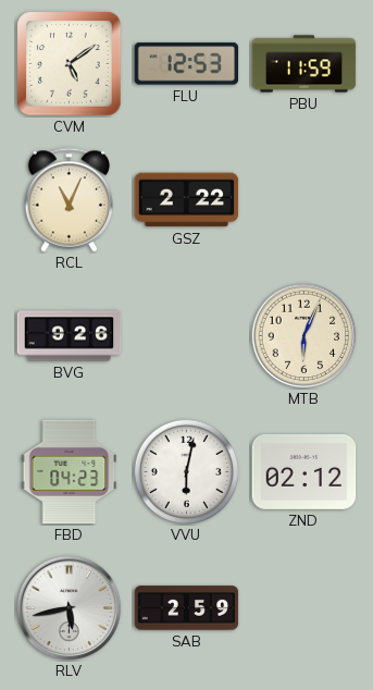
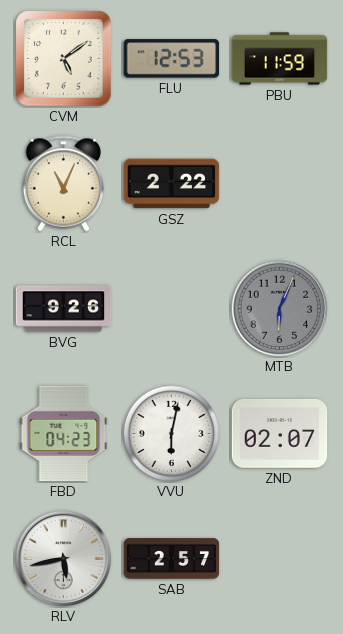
MTB dial: cream -> grey (280, 309)
ZND: 02:12 -> 02:07 (280, 434)
SAB: 2:59 -> 2:57 (172, 559)
